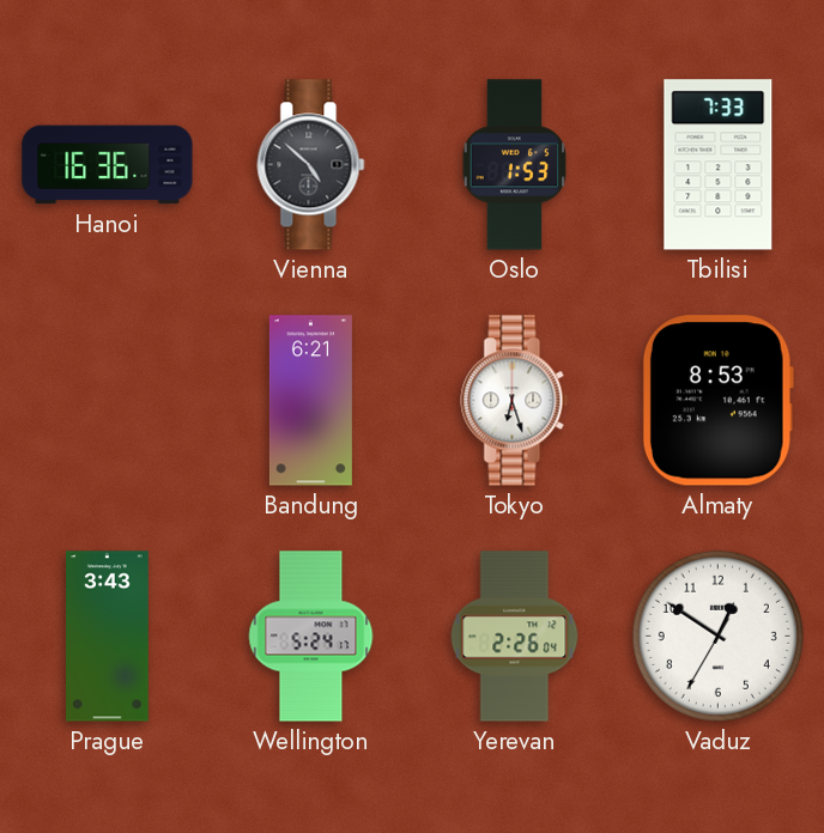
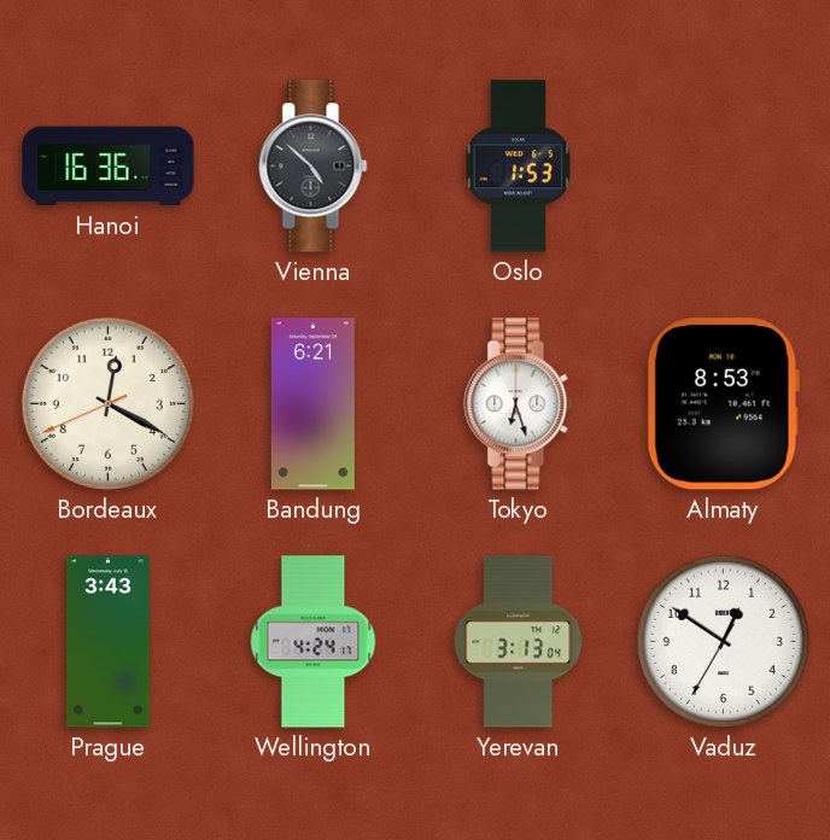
Tbilisi: 7:33 -> none (719, 165)
Bordeaux: none -> 12:19 (107, 403)
Wellington: 5:24 -> 4:24 (314, 642)
Yerevan: 2:26 -> 3:13 (519, 642)
